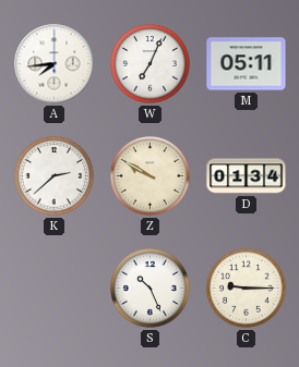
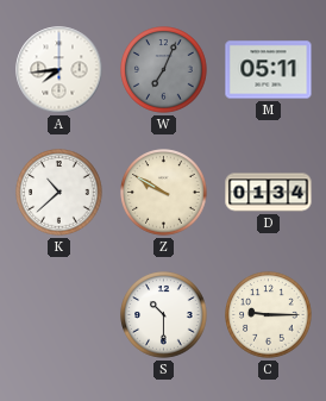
W dial: white -> grey (164, 70)
K: 2:38 -> 10:38 (59, 193)
S: 10:26 -> 10:30 (164, 315)
